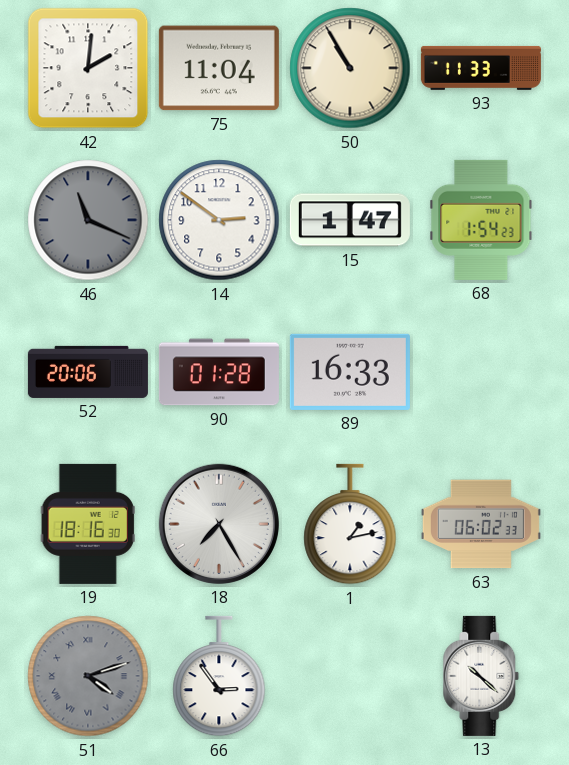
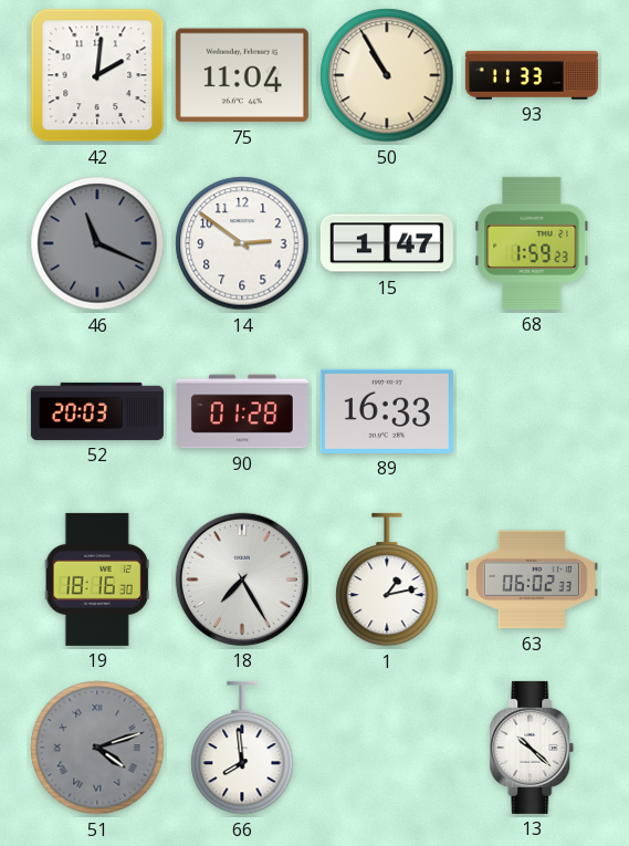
68: 1:54 -> 1:59 (532, 243)
52: 20:06 -> 20:03 (97, 411)
66: 2:54 -> 7:59 (242, 748)
